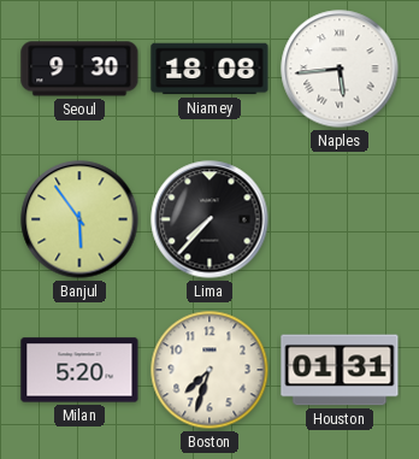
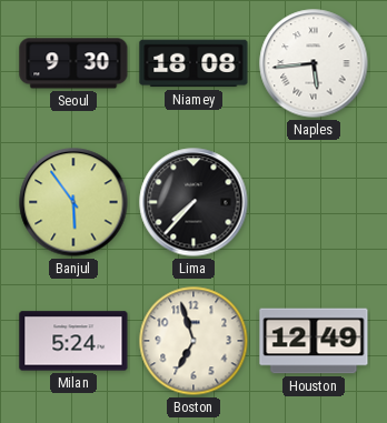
Milan: 5:20 -> 5:24 (73, 341)
Boston: 7:33 -> 6:57 (193, 341)
Houston: 01:31 -> 12:49 (314, 341)
